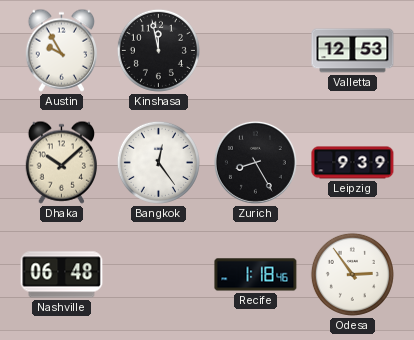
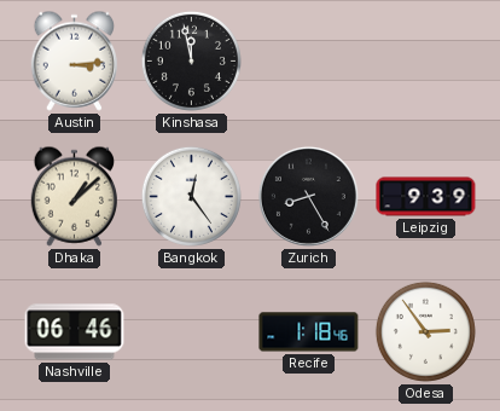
Austin: 9:55 -> 3:14 (74, 60)
Valletta: 12:53 -> none (353, 51)
Dhaka: 10:08 -> 1:08 (74, 196)
Nashville: 06:48 -> 06:46 (75, 332)
